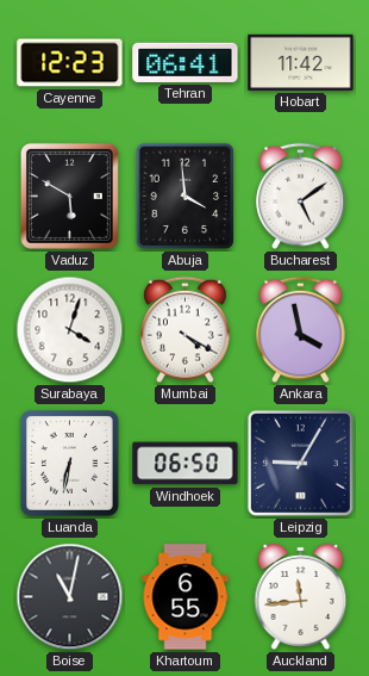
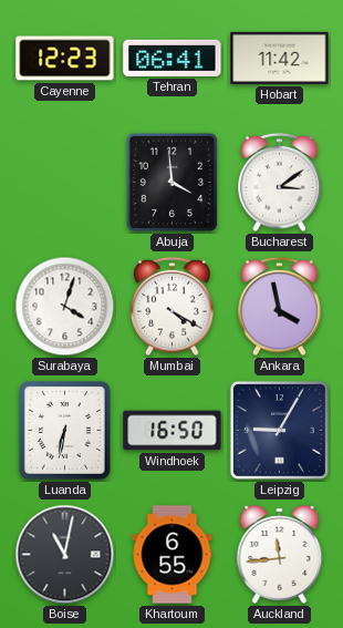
Vaduz: 5:50 -> none (69, 196)
Bucharest: 5:09 -> 3:09 (280, 183)
Windhoek: 06:50 -> 16:50 (173, 431)
